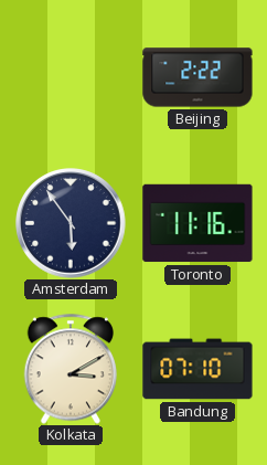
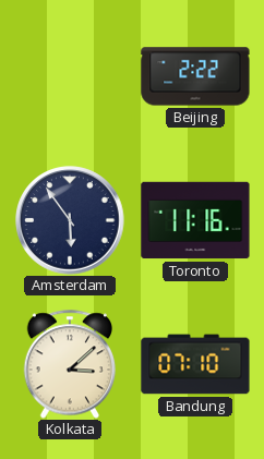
Kolkata: 3:10 -> 3:08 (70, 364)
